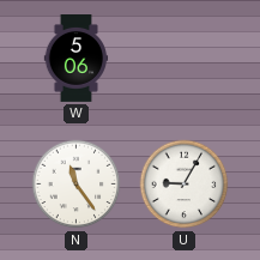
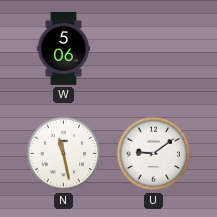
N: 11:24 -> 11:28 (64, 154)
U: 9:05 -> 9:09 (154, 154)
